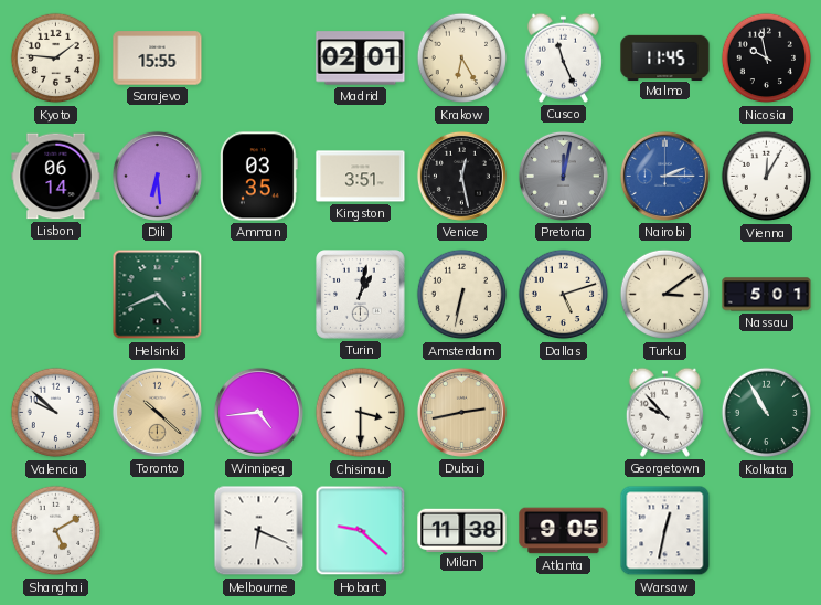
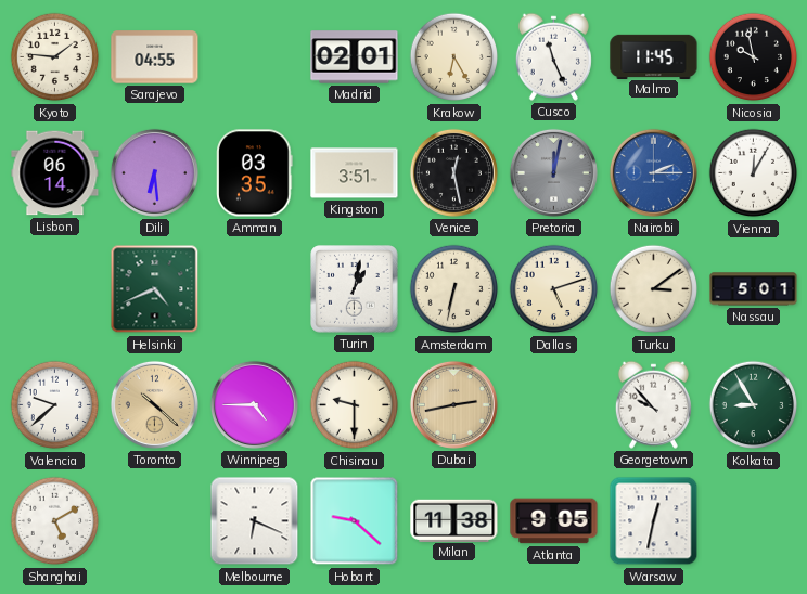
Sarajevo: 15:55 -> 04:55 (155, 57)
Valencia: 9:52 -> 9:38 (55, 405)
Winnipeg: 4:44 -> 4:45 (254, 404)
Chisinau: 3:30 -> 9:30 (355, 405)
Kolkata: 10:55 -> 8:55 (754, 405)
